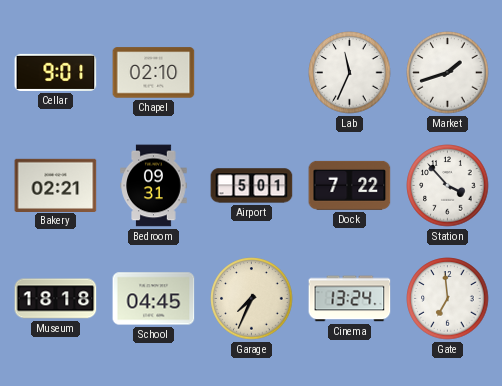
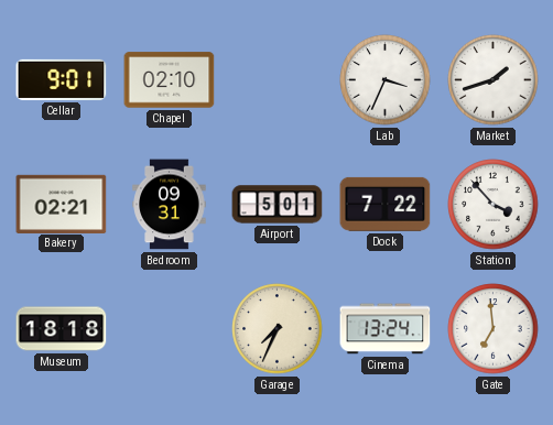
Lab: 11:34 -> 3:34 (386, 80)
School: 04:45 -> none (154, 299)
